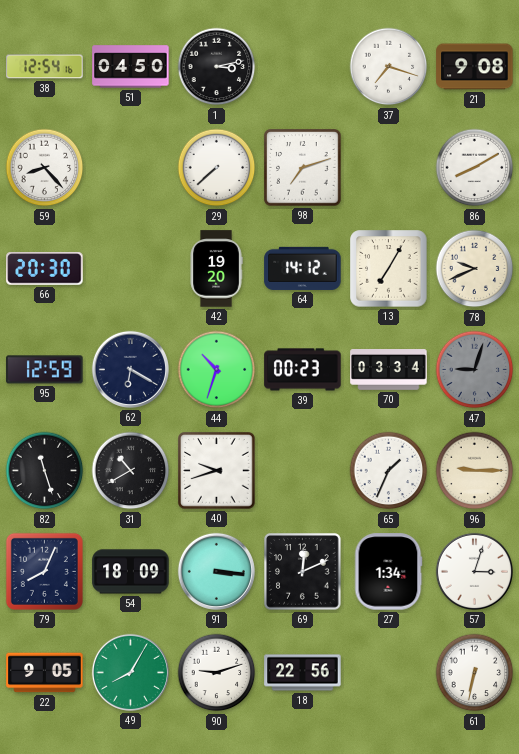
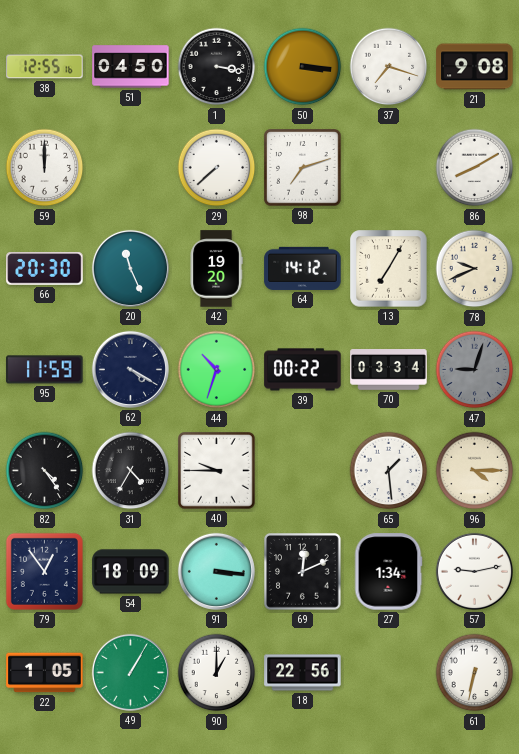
38: 12:54 -> 12:55 (45, 67)
1: 3:13 -> 3:17 (217, 67)
50: none -> 3:16 (303, 67)
59: 8:23 -> 12:00 (45, 168)
20: none -> 11:26 (130, 268)
95: 12:59 -> 11:59 (45, 370)
62: 6:20 -> 4:20 (130, 369)
39: 00:23 -> 00:22 (303, 370)
82: 11:27 -> 4:24 (45, 471)
31: 10:40 -> 4:35 (131, 471)
40: 9:42 -> 9:45 (217, 471)
65: 1:34 -> 1:29 (389, 471)
96: 9:15 -> 4:15 (475, 471)
79: 8:04 -> 12:54 (44, 571)
57: 3:03 -> 9:13 (474, 571)
22: 9:05 -> 1:05 (45, 673)
49: 8:05 -> 1:05 (130, 672)
90: 9:12 -> 1:00 (217, 673)
